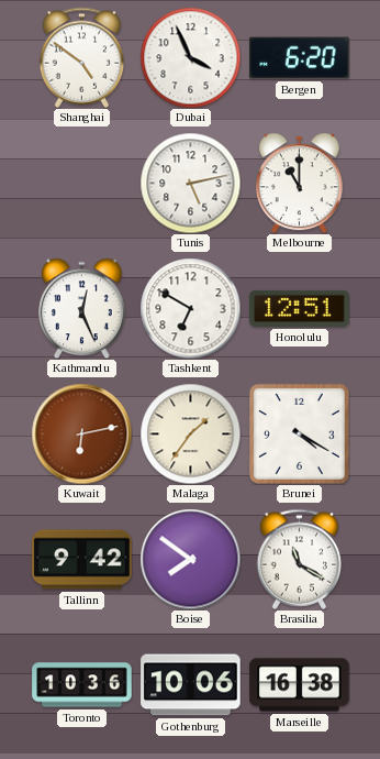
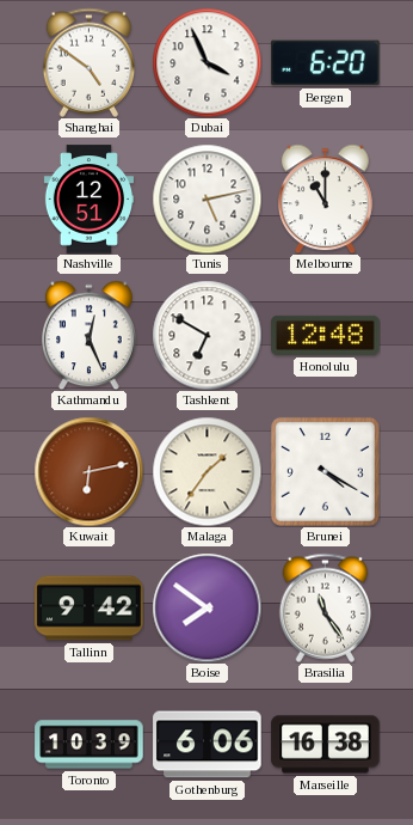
Nashville: none -> 12:51 (88, 200)
Honolulu: 12:51 -> 12:48 (326, 335)
Brasilia: 11:20 -> 11:24 (326, 607)
Toronto: 10:36 -> 10:39 (90, 745)
Gothenburg: 10:06 -> 6:06 (208, 745)
